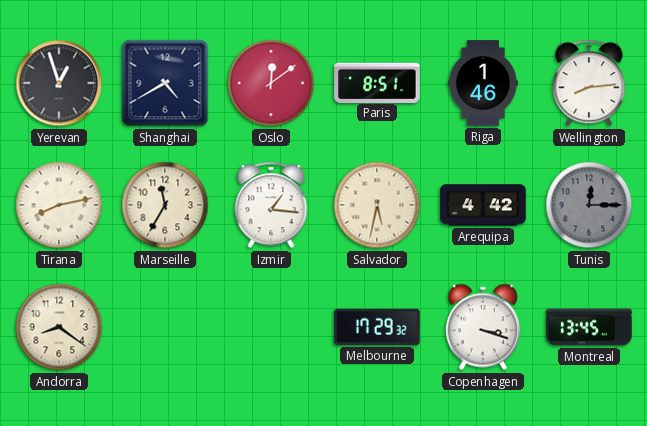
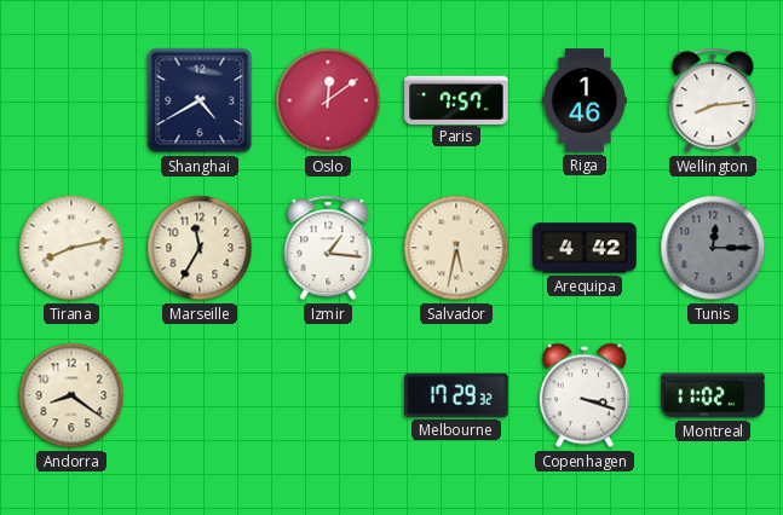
Yerevan: 12:57 -> none (59, 83)
Paris: 8:51 -> 7:57 (456, 99)
Montreal: 13:45 -> 11:02 (713, 395)
